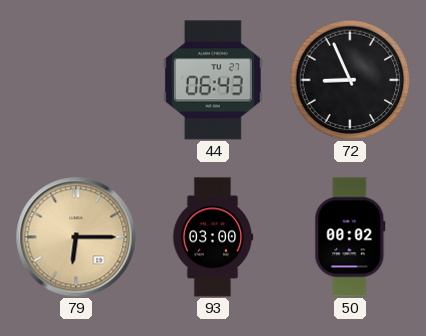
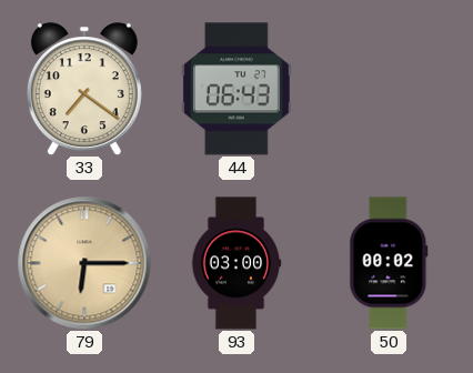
33: none -> 7:21 (84, 89)
72: 8:56 -> none (350, 80)
